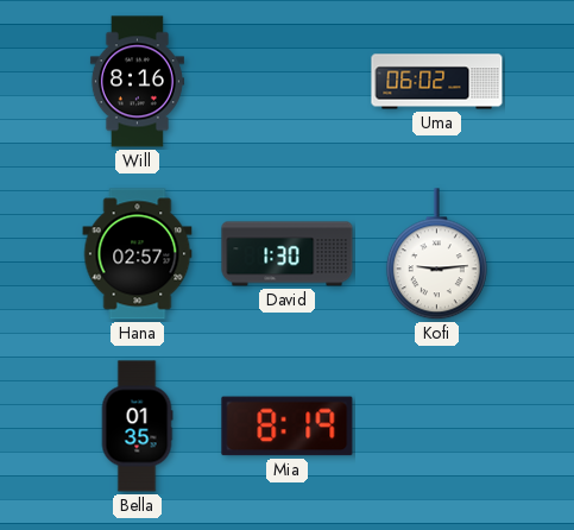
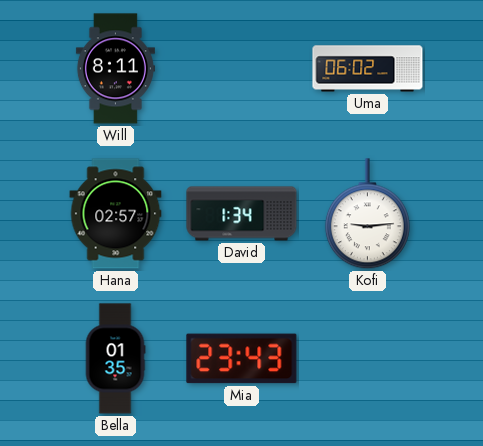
Will: 8:16 -> 8:11 (115, 69)
David: 1:30 -> 1:34 (242, 214)
Mia: 8:19 -> 23:43 (242, 359)
